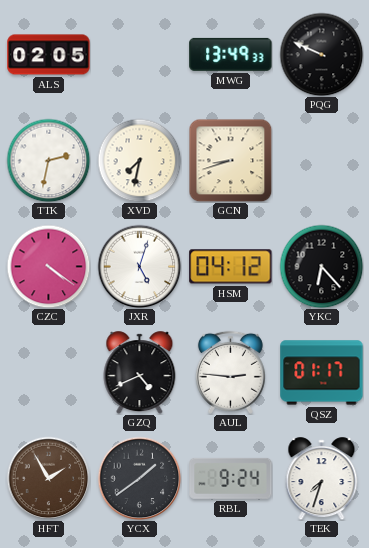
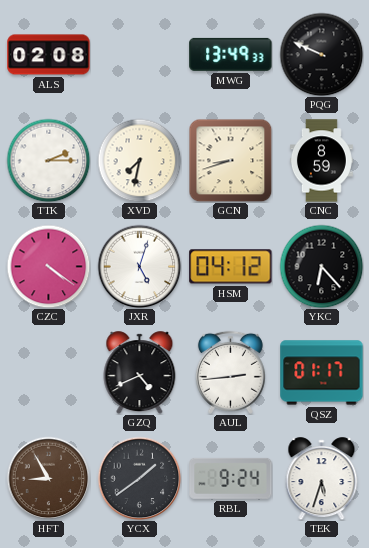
ALS: 02:05 -> 02:08 (49, 55)
TTK: 2:32 -> 2:15 (48, 160)
CNC: none -> 8:59 (321, 161)
AUL: 2:46 -> 2:44 (230, 372)
HFT: 1:55 -> 8:55 (48, 478)
TEK: 7:33 -> 5:33 (322, 479)
